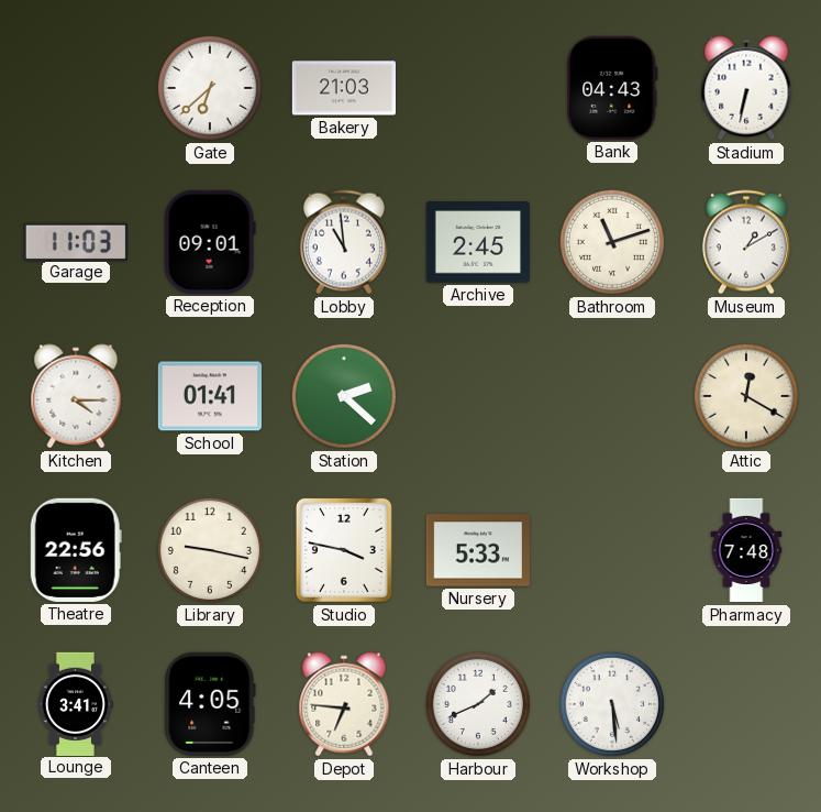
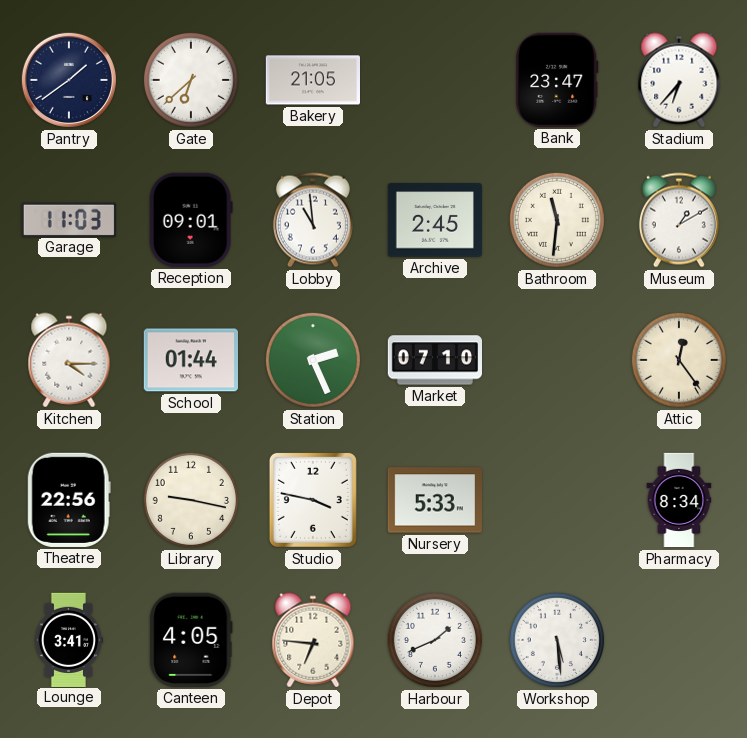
Pantry: none -> 1:39 (69, 80)
Bakery: 21:03 -> 21:05 (312, 80)
Bank: 04:43 -> 23:47 (557, 80)
Stadium: 6:32 -> 6:37 (679, 80)
Bathroom: 11:12 -> 11:31 (557, 220)
School: 01:41 -> 01:44 (190, 360)
Station: 2:22 -> 2:26 (313, 360)
Market: none -> 07:10 (434, 360)
Attic: 12:20 -> 12:24 (679, 360)
Pharmacy: 7:48 -> 8:34 (679, 500)
